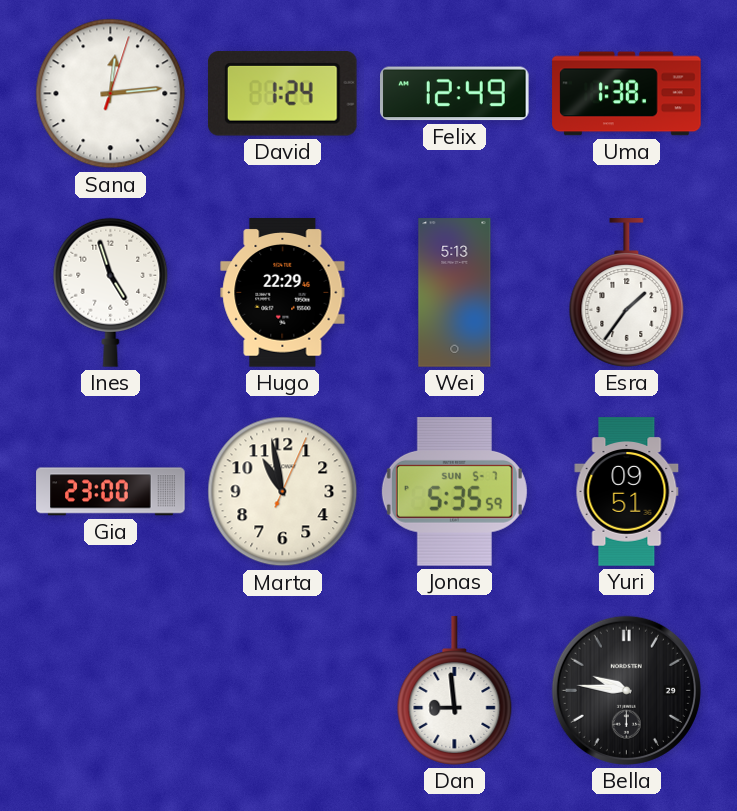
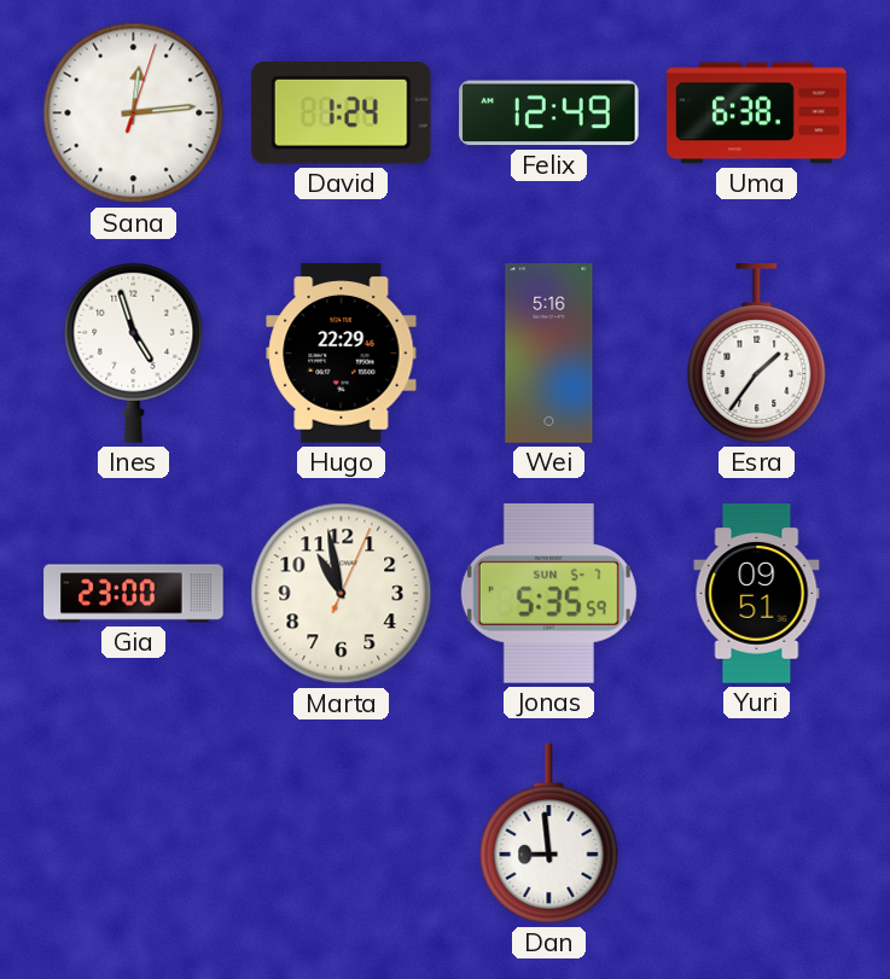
Uma: 1:38 -> 6:38 (757, 113)
Wei: 5:13 -> 5:16 (549, 354)
Bella: 9:46 -> none (626, 690)
